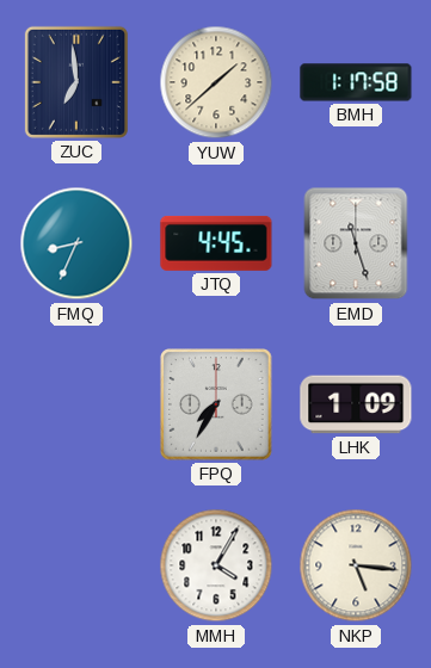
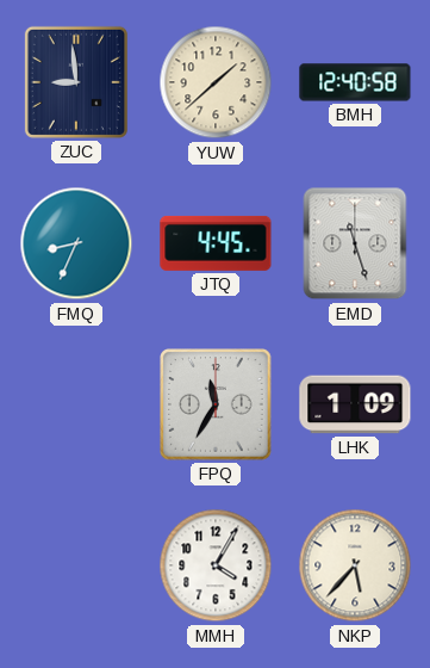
ZUC: 6:59 -> 8:59 (76, 82)
BMH: 1:17 -> 12:40 (355, 82)
FPQ: 7:35 -> 11:35 (216, 404)
NKP: 5:16 -> 5:37 (355, 565)
